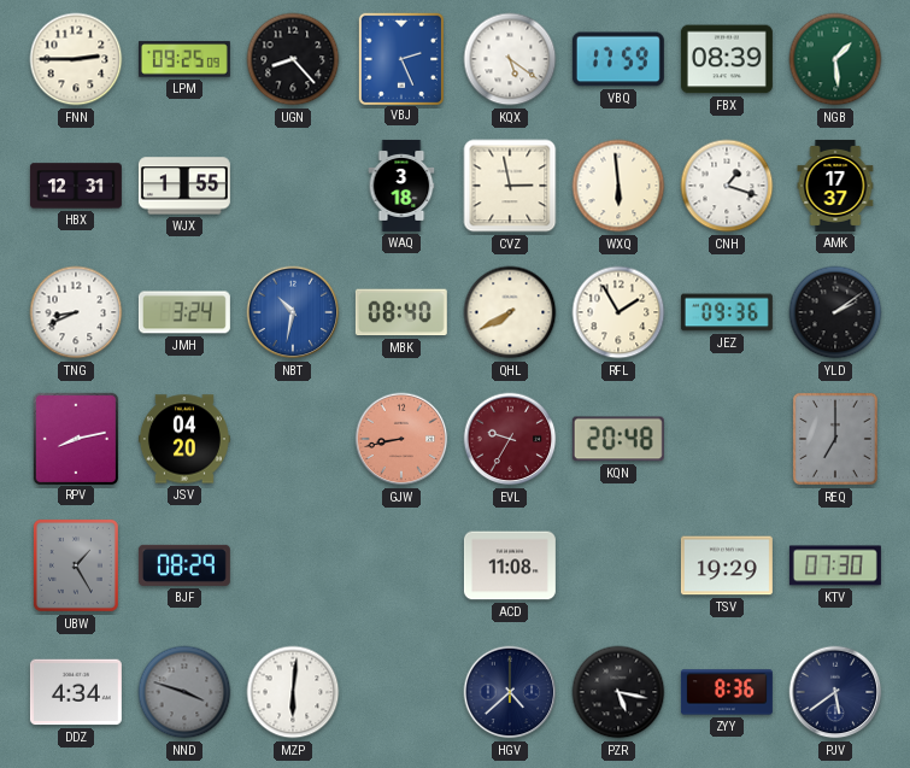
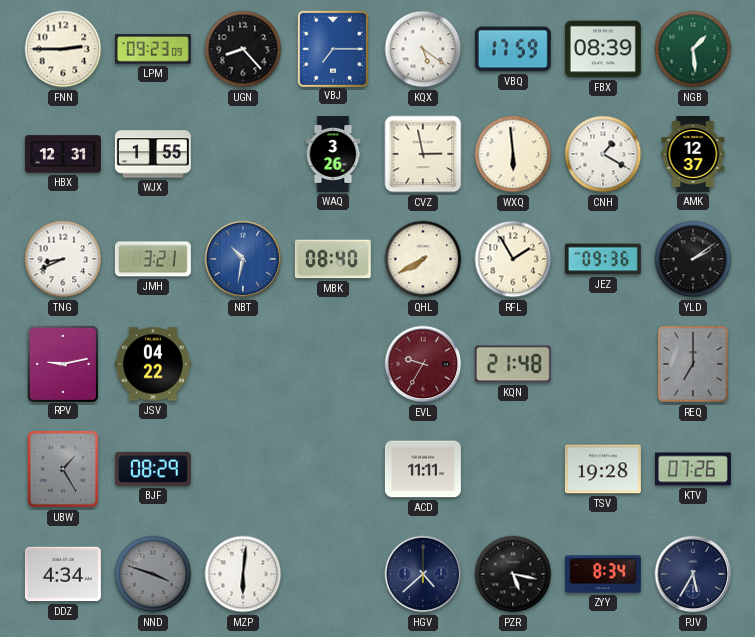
LPM: 09:25 -> 09:23 (153, 49)
VBJ: 2:26 -> 7:15 (332, 48)
WAQ: 3:18 -> 3:26 (333, 154)
CNH: 1:18 -> 1:20 (603, 154)
AMK: 17:37 -> 12:37 (693, 154)
JMH: 3:24 -> 3:21 (153, 259)
RPV: 8:13 -> 9:13 (62, 363)
JSV: 04:20 -> 04:22 (153, 364)
GJW: 8:43 -> none (401, 439)
KQN: 20:48 -> 21:48 (513, 364)
ACD: 11:08 -> 11:11 (423, 469)
TSV: 19:29 -> 19:28 (603, 469)
KTV: 07:30 -> 07:26 (693, 469)
ZYY: 8:36 -> 8:34 (603, 574)
PJV: 5:39 -> 5:35 (693, 574)
